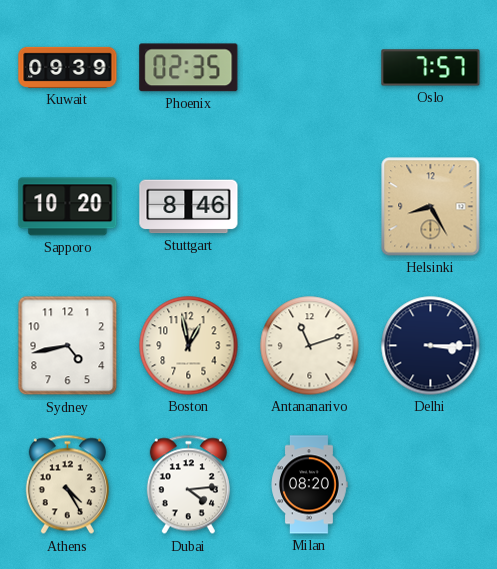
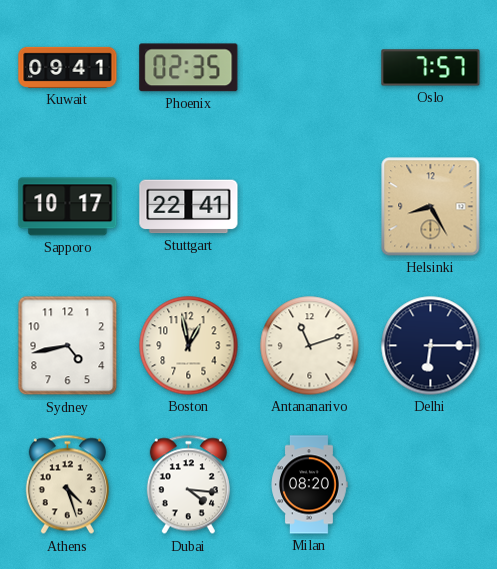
Kuwait: 09:39 -> 09:41 (68, 67)
Sapporo: 10:20 -> 10:17 (68, 207)
Stuttgart: 8:46 -> 22:41 (189, 207)
Delhi: 3:15 -> 6:15 (431, 346)
Athens: 4:25 -> 4:27 (67, 485)
Dubai: 4:14 -> 4:16 (188, 485)
